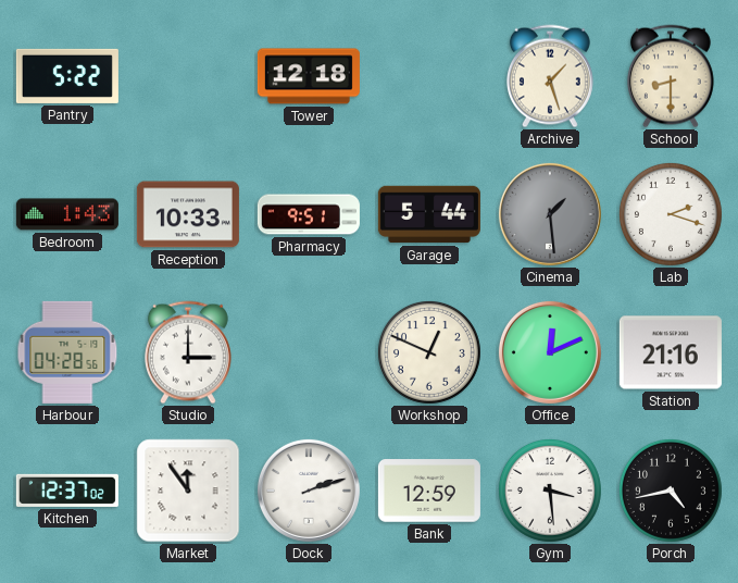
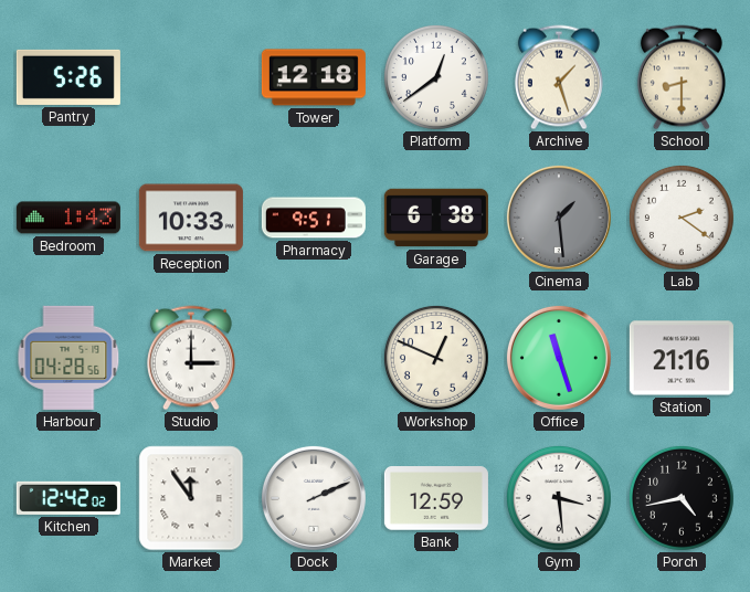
Pantry: 5:22 -> 5:26 (68, 77)
Platform: none -> 12:39 (436, 77)
Garage: 5:44 -> 6:38 (436, 218)
Lab: 2:18 -> 2:21 (682, 218)
Office: 12:11 -> 11:27 (559, 358)
Kitchen: 12:37 -> 12:42 (68, 498)
Dock: 2:12 -> 2:11 (314, 498)
